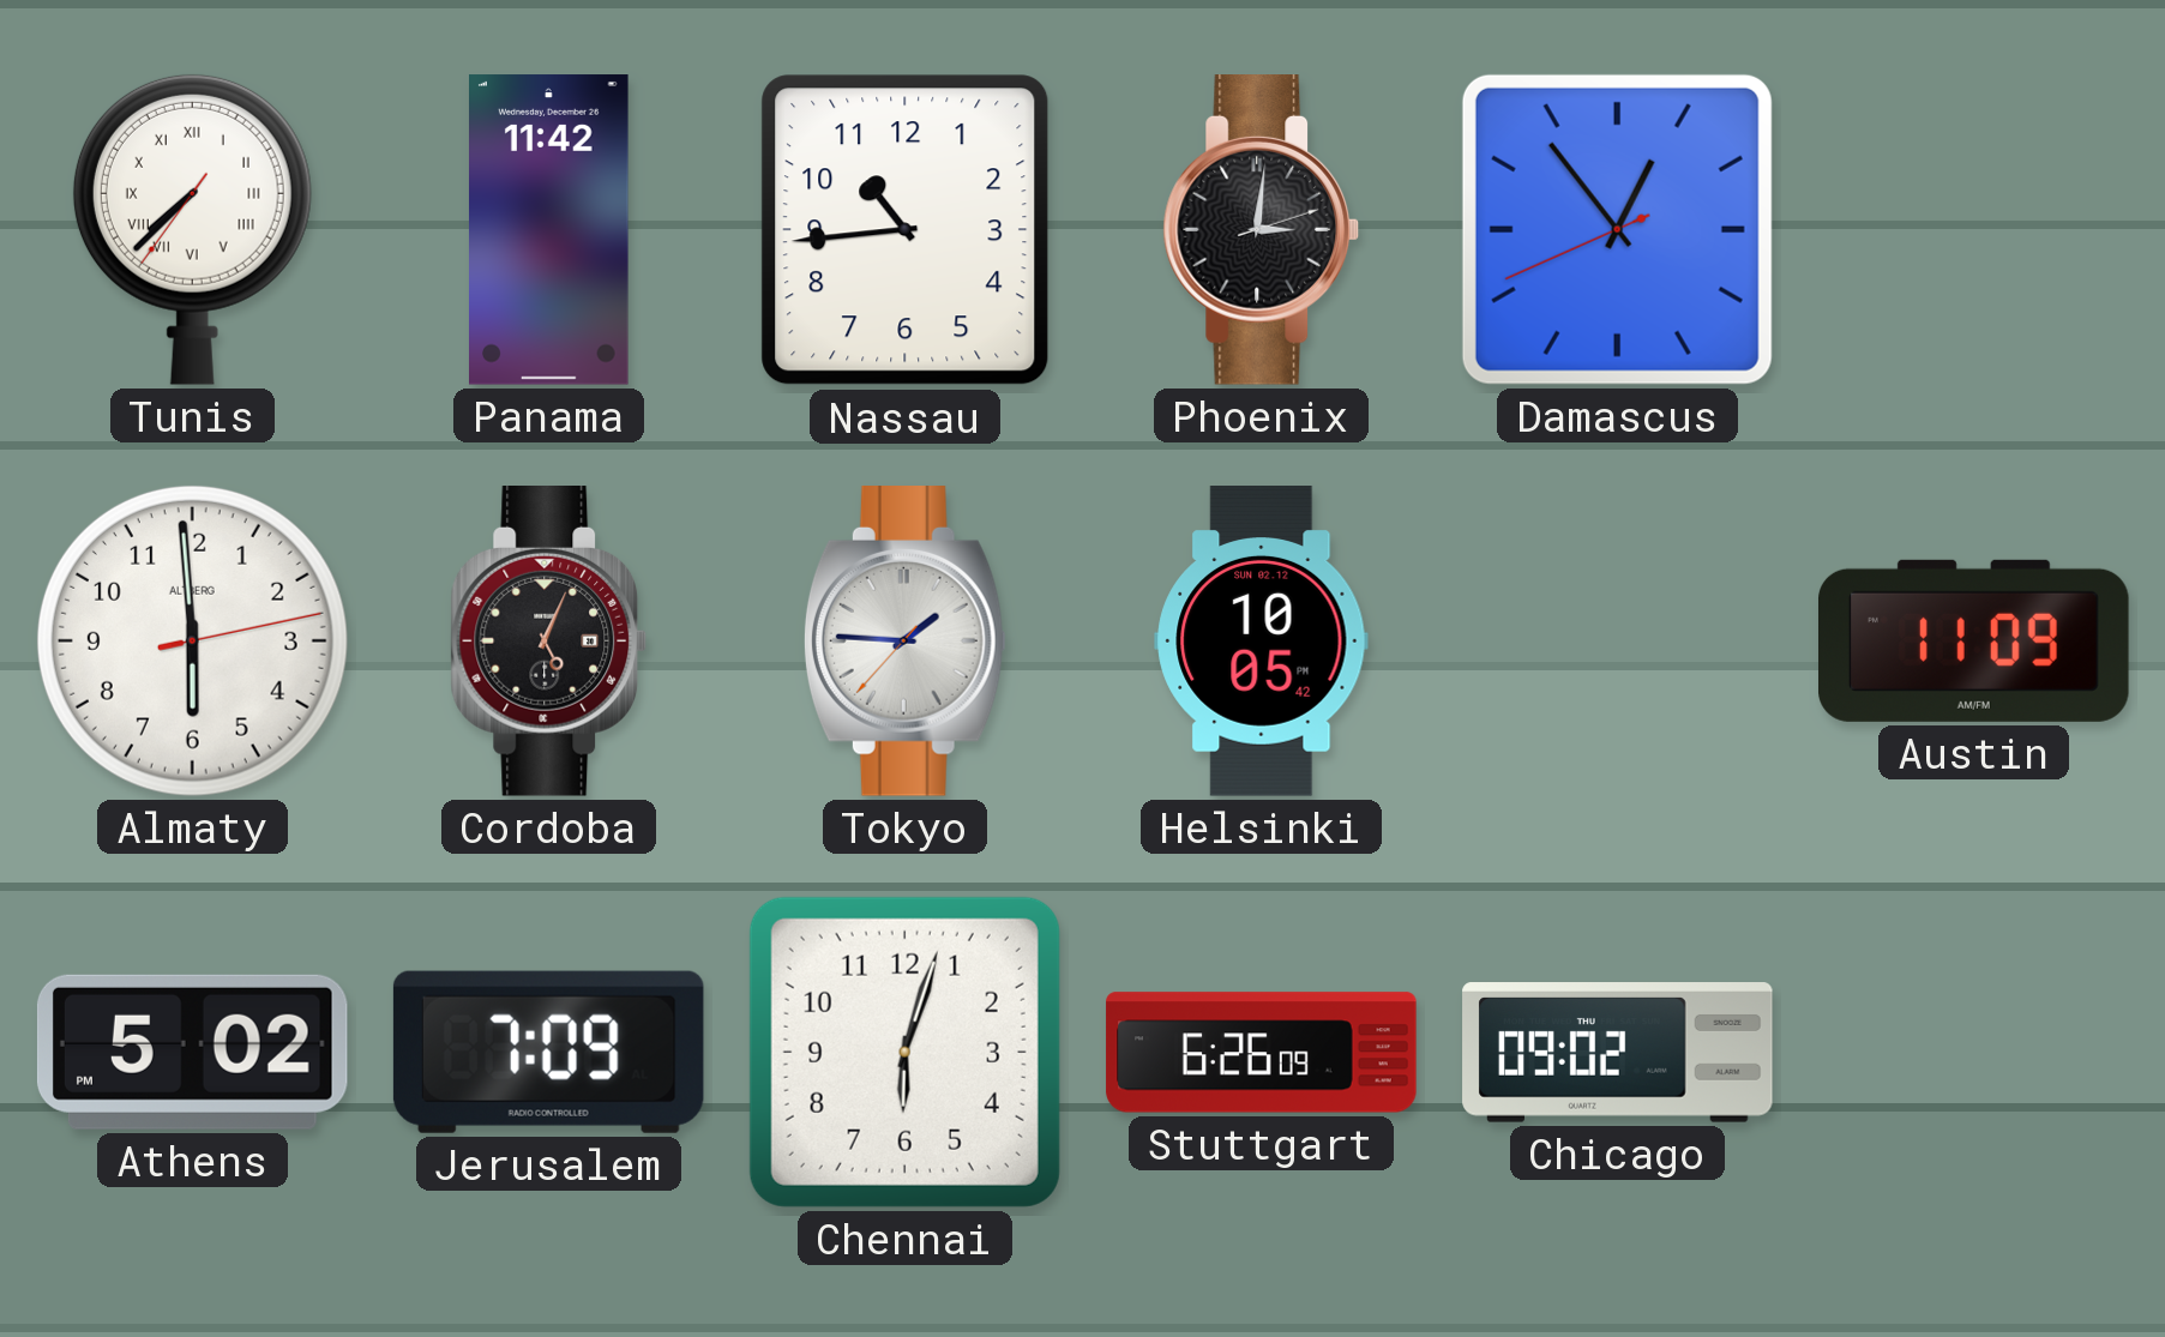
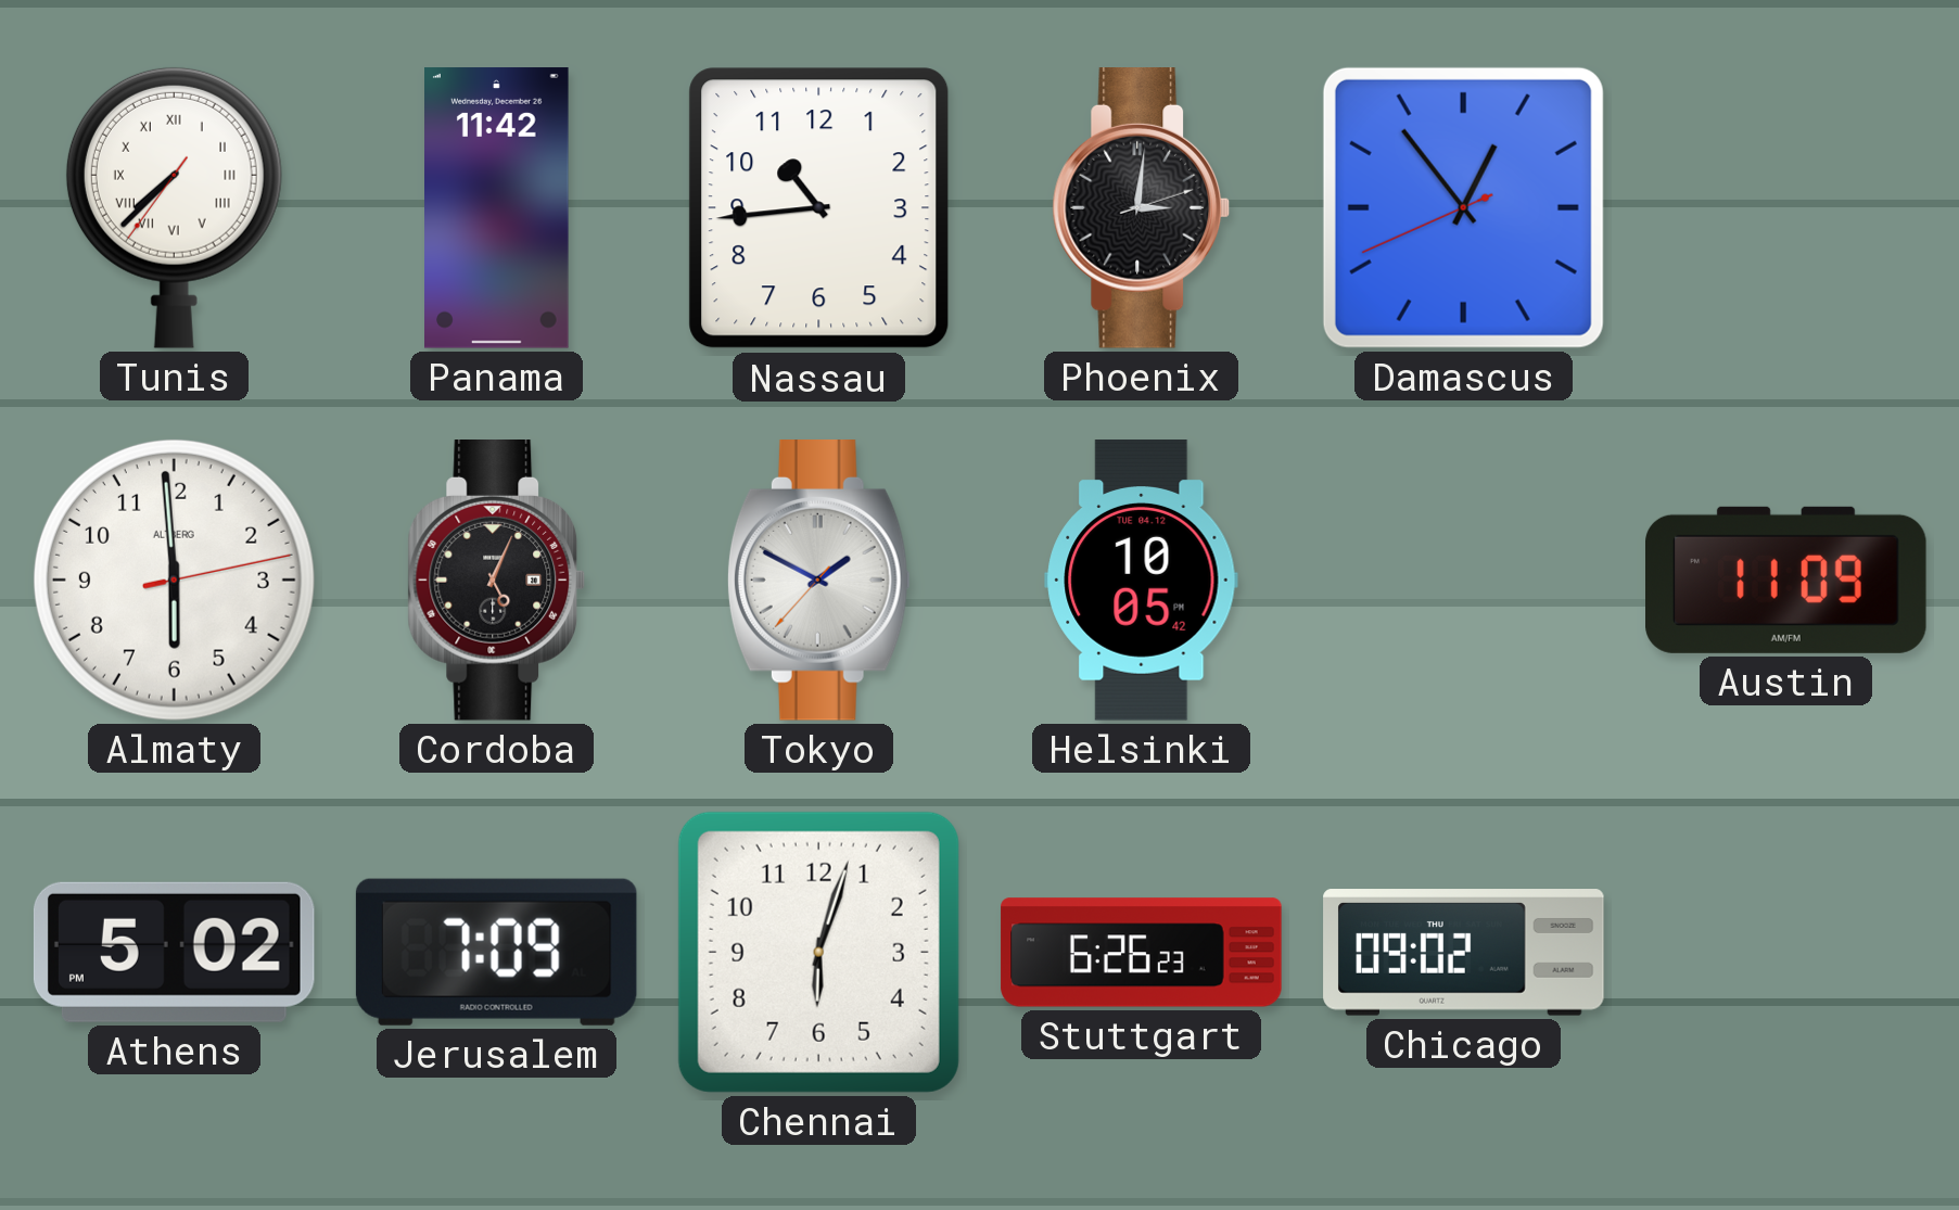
Tokyo: 1:45 -> 1:49 (818, 581)
Helsinki date: SUN 02.12 -> TUE 04.12 (1142, 581)
Stuttgart: 6:26:09 -> 6:26:23 (1142, 953)
